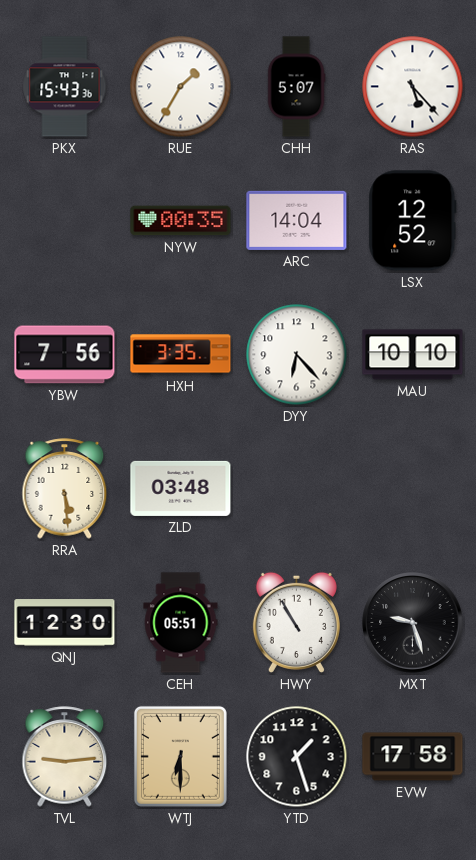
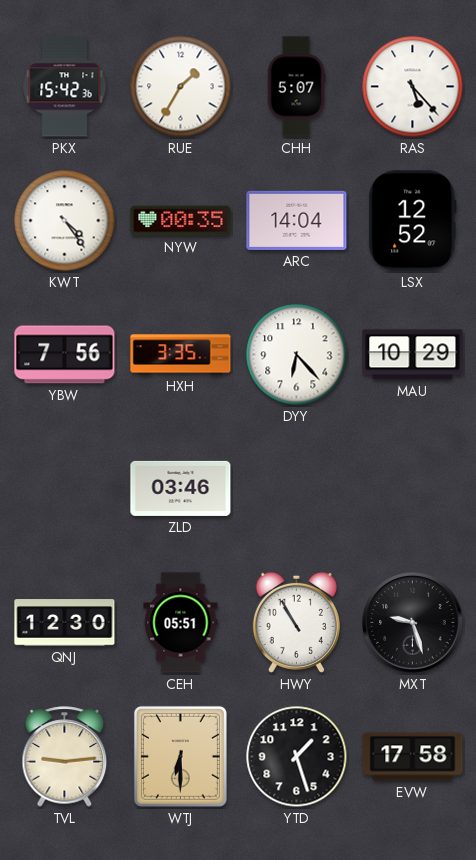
PKX: 15:43 -> 15:42 (65, 87)
KWT: none -> 4:24 (65, 221)
MAU: 10:10 -> 10:29 (413, 355)
RRA: 5:29 -> none (65, 489)
ZLD: 03:48 -> 03:46 (181, 488)
